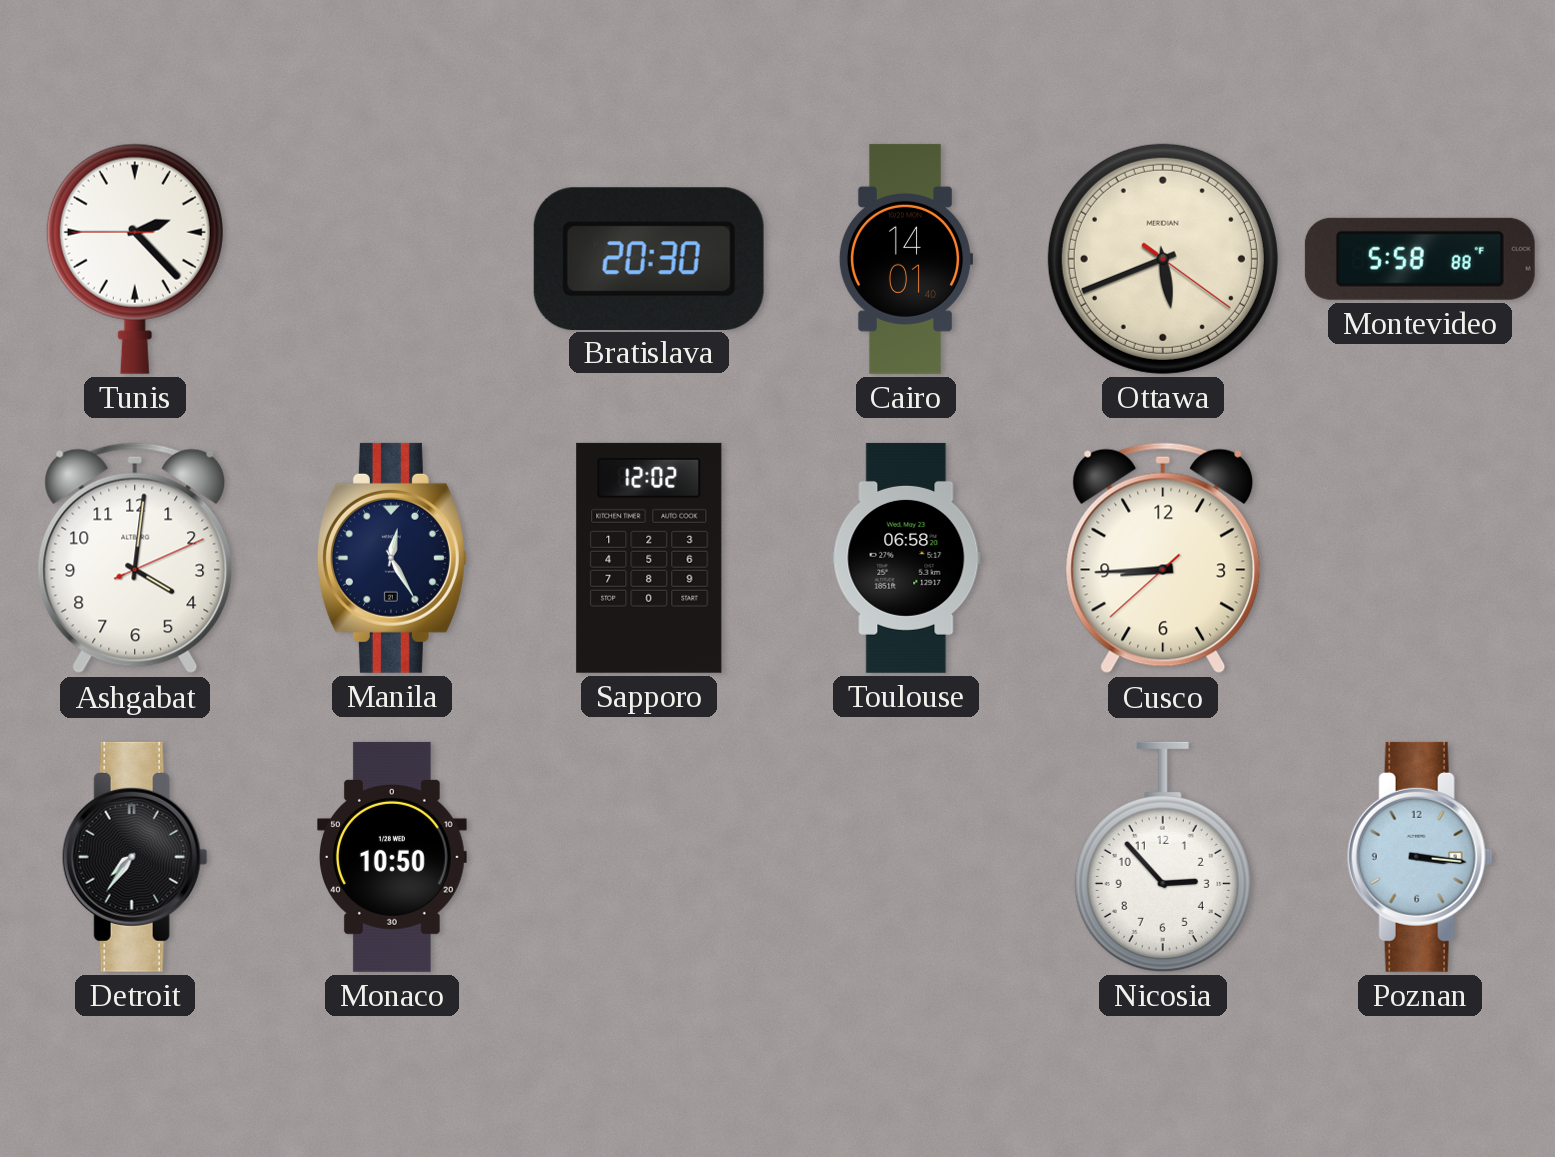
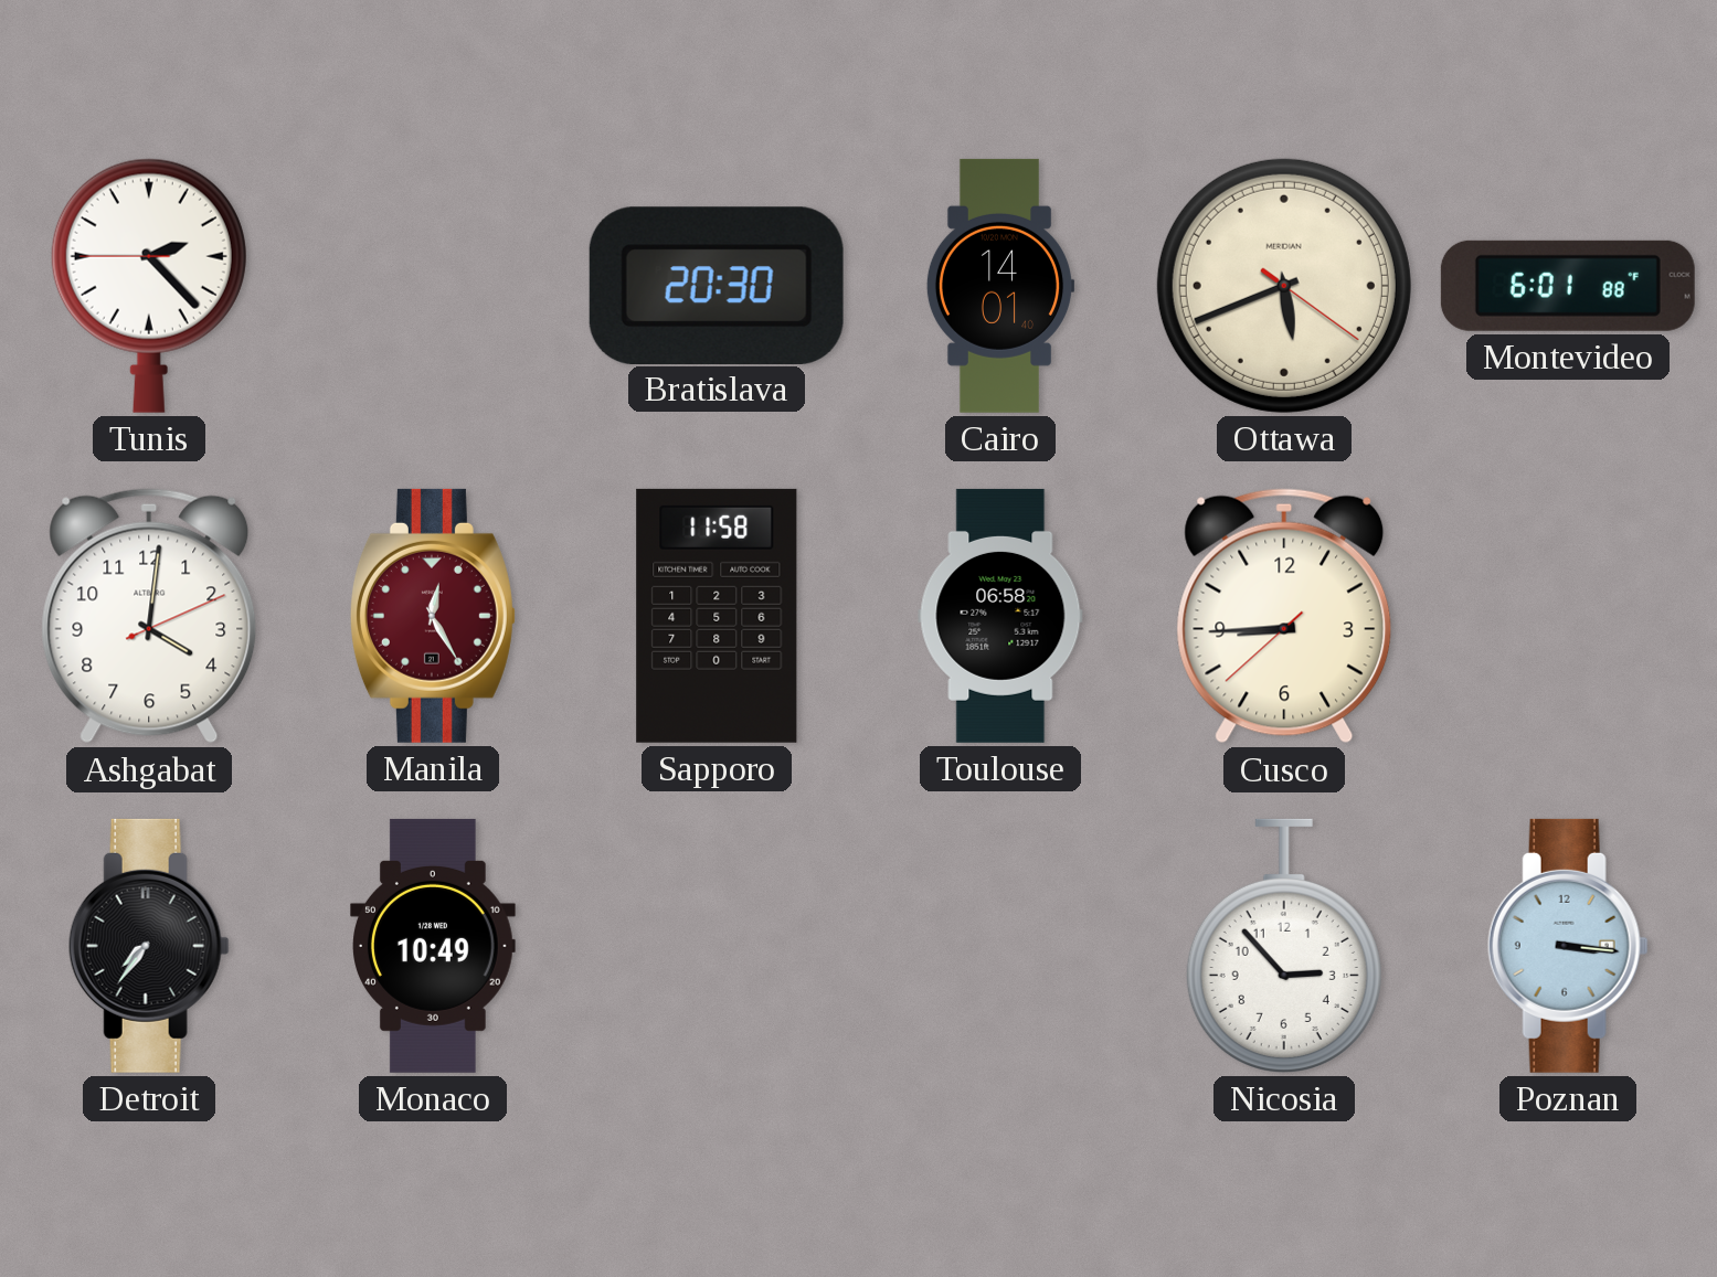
Montevideo: 5:58 -> 6:01 (1568, 286)
Manila dial: navy -> burgundy (433, 616)
Sapporo: 12:02 -> 11:58 (717, 616)
Monaco: 10:50 -> 10:49 (434, 946)
